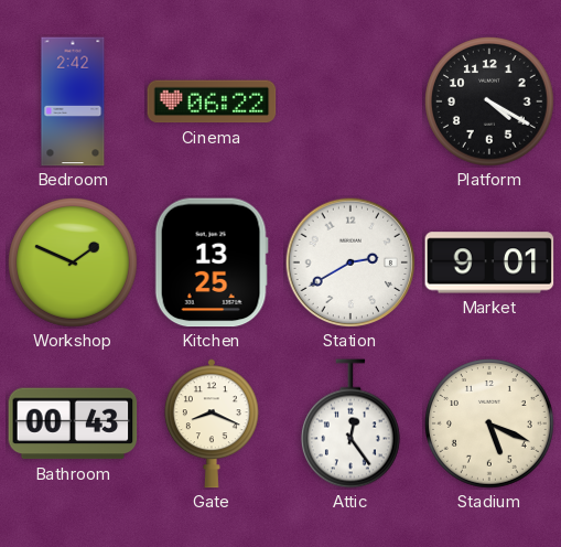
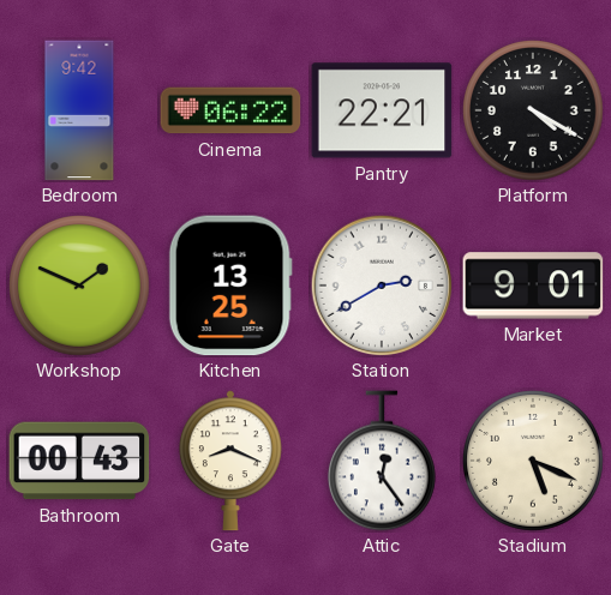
Bedroom: 2:42 -> 9:42 (79, 110)
Pantry: none -> 22:21 (382, 110)
